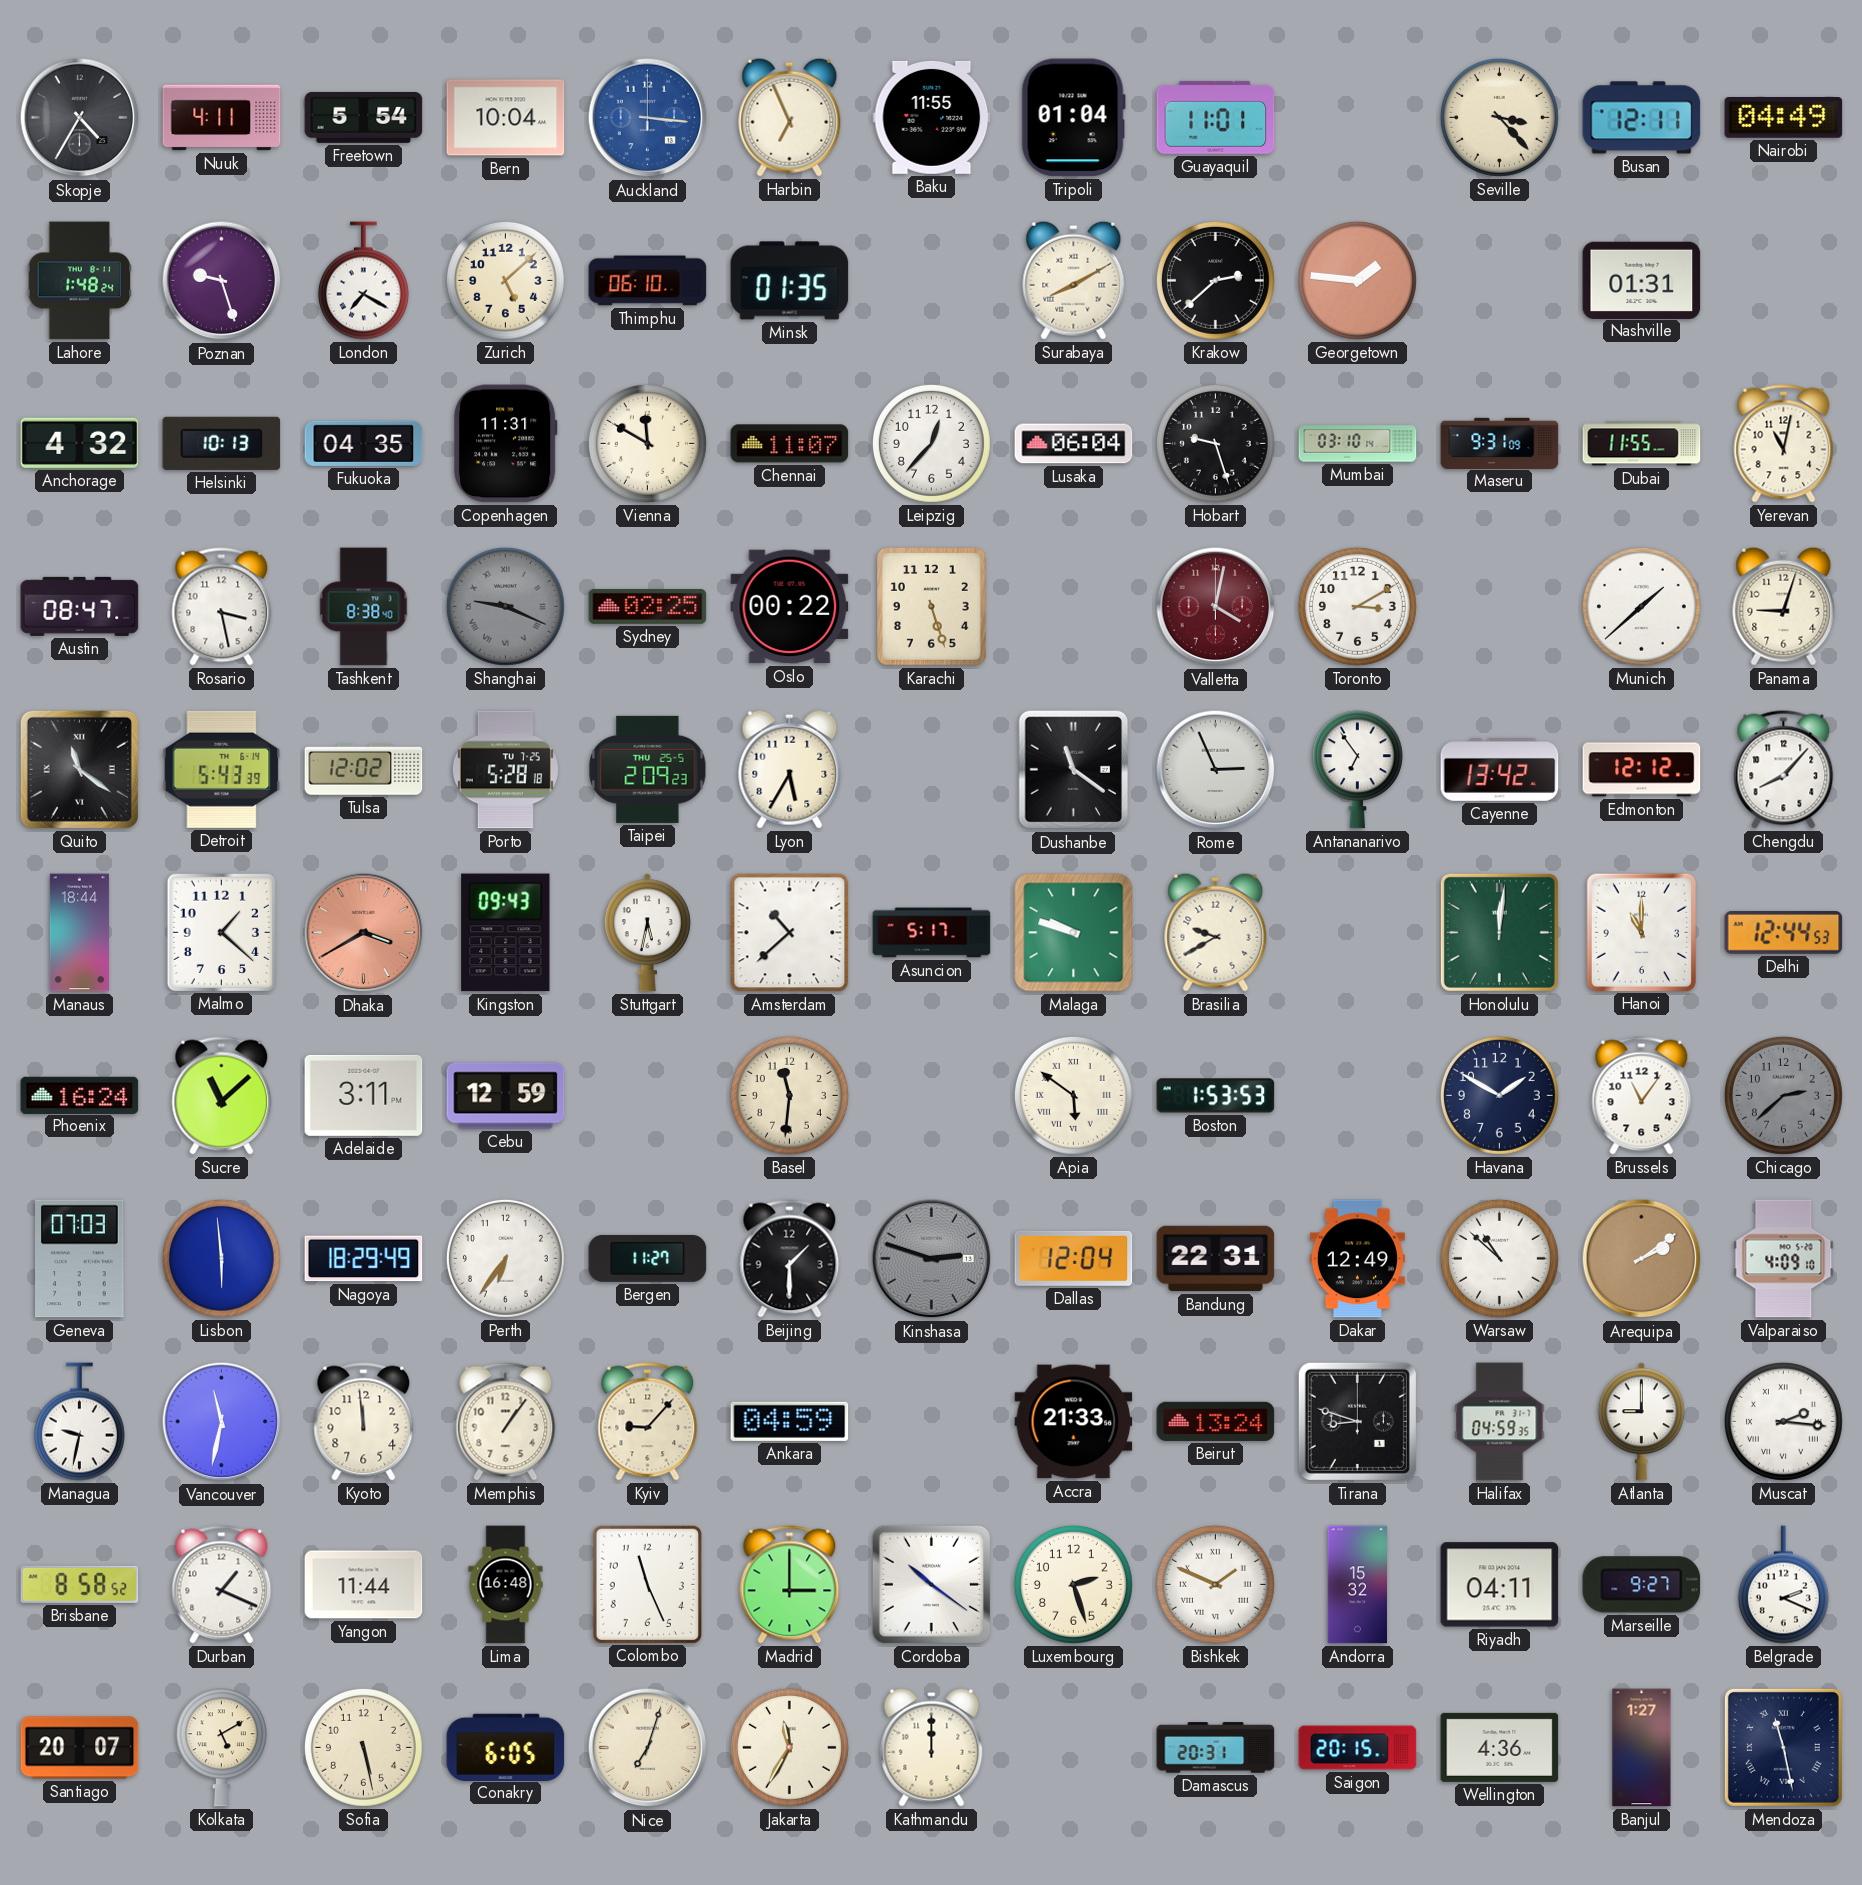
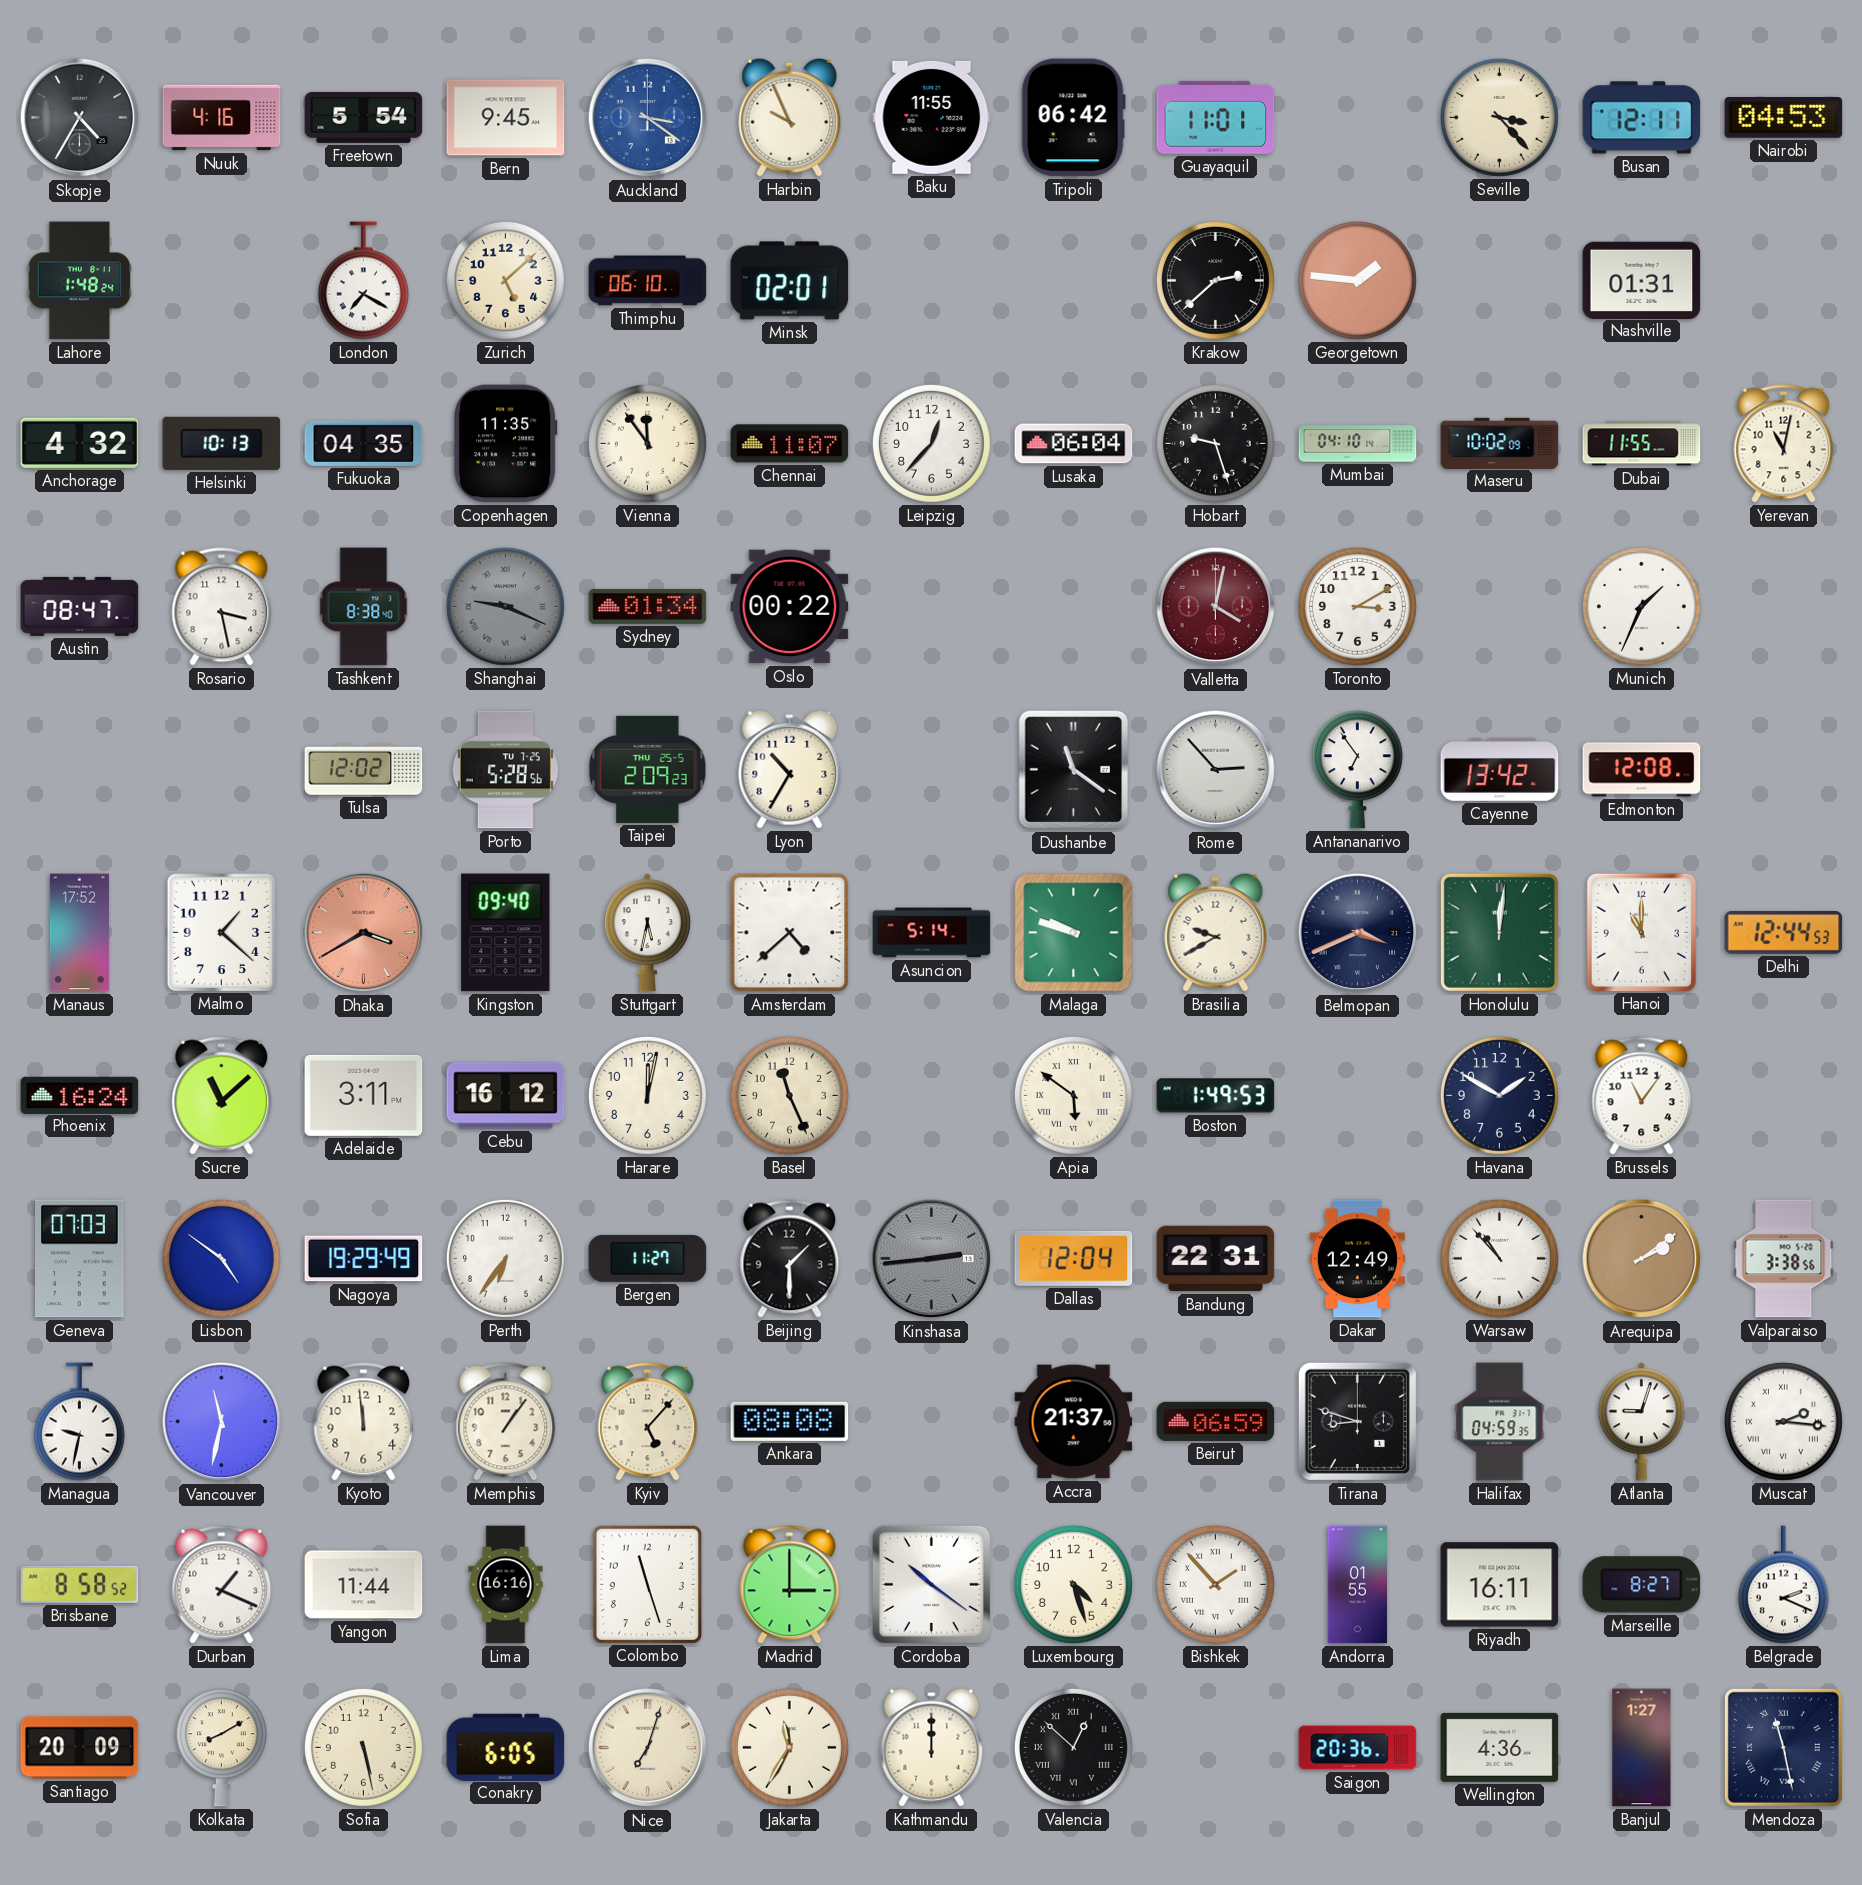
Nuuk: 4:11 -> 4:16 (222, 118)
Bern: 10:04 -> 9:45 (506, 118)
Auckland: 3:16 -> 3:21 (648, 118)
Harbin: 6:56 -> 9:56 (790, 117)
Tripoli: 01:04 -> 06:42 (1073, 118)
Nairobi: 04:49 -> 04:53 (1784, 118)
Poznan: 9:27 -> none (222, 281)
Minsk: 01:35 -> 02:01 (790, 281)
Surabaya: 8:10 -> none (1074, 280)
Copenhagen: 11:31 -> 11:35 (505, 444)
Vienna: 11:50 -> 11:54 (647, 443)
Mumbai: 03:10 -> 04:10 (1358, 444)
Maseru: 9:31 -> 10:02 (1500, 443)
Sydney: 02:25 -> 01:34 (648, 606)
Karachi: 5:27 -> none (932, 607)
Munich: 1:38 -> 1:34 (1641, 606)
Panama: 9:03 -> none (1784, 606)
Quito: 11:21 -> none (79, 769)
Detroit: 5:43 -> none (222, 769)
Porto: 5:28:18 -> 5:28:56 (505, 770)
Lyon: 5:35 -> 10:35 (790, 769)
Rome: 2:56 -> 2:53 (1216, 770)
Edmonton: 12:12 -> 12:08 (1642, 770)
Chengdu: 8:07 -> none (1784, 770)
Manaus: 18:44 -> 17:52 (79, 933)
Kingston: 09:43 -> 09:40 (506, 933)
Amsterdam: 10:38 -> 4:38 (790, 933)
Asuncion: 5:17 -> 5:14 (932, 933)
Belmopan: none -> 3:41 (1358, 933)
Cebu: 12:59 -> 16:12 (506, 1096)
Harare: none -> 12:02 (647, 1095)
Basel: 11:31 -> 11:26 (789, 1095)
Boston: 1:53 -> 1:49 (1216, 1096)
Chicago: 2:38 -> none (1783, 1095)
Lisbon: 5:59 -> 4:51 (221, 1258)
Nagoya: 18:29 -> 19:29 (364, 1259)
Kinshasa: 2:48 -> 2:44 (932, 1259)
Warsaw: 10:52 -> 10:53 (1499, 1258)
Valparaiso: 4:09 -> 3:38 (1784, 1259)
Kyiv: 9:07 -> 5:07 (648, 1422)
Ankara: 04:59 -> 08:08 (790, 1421)
Accra: 21:33 -> 21:37 (1074, 1422)
Beirut: 13:24 -> 06:59 (1216, 1421)
Atlanta: 9:00 -> 9:03 (1641, 1422)
Lima: 16:48 -> 16:16 (506, 1585)
Colombo: 11:26 -> 11:27 (647, 1584)
Luxembourg: 2:27 -> 4:27 (1073, 1584)
Bishkek: 1:49 -> 1:53 (1215, 1584)
Andorra: 15:32 -> 01:55 (1357, 1585)
Riyadh: 04:11 -> 16:11 (1500, 1585)
Marseille: 9:27 -> 8:27 (1642, 1585)
Santiago: 20:07 -> 20:09 (80, 1748)
Kolkata: 5:10 -> 8:10 (221, 1748)
Valencia: none -> 12:52 (1073, 1747)
Damascus: 20:31 -> none (1216, 1748)
Saigon: 20:15 -> 20:36 (1358, 1748)
